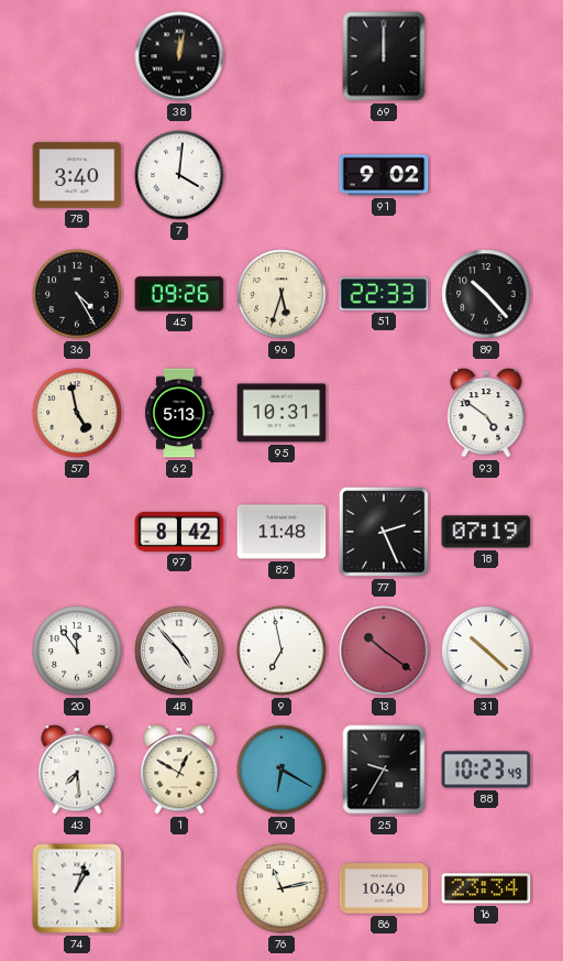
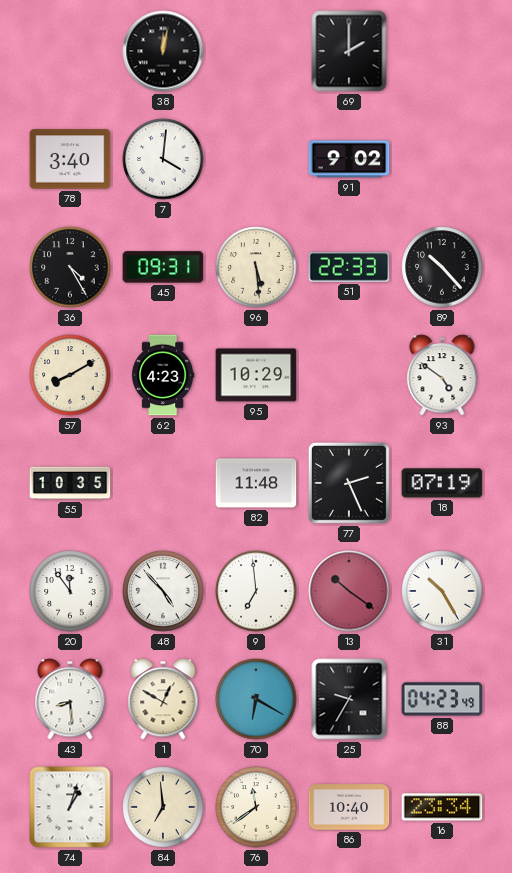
69: 12:00 -> 2:00 (349, 51)
45: 09:26 -> 09:31 (163, 267)
96: 5:33 -> 5:29 (256, 267)
57: 4:58 -> 8:10 (70, 375)
62: 5:13 -> 4:23 (163, 375)
95: 10:31 -> 10:29 (256, 375)
55: none -> 10:35 (70, 483)
97: 8:42 -> none (179, 532)
9: 6:58 -> 6:59 (256, 591)
31: 10:22 -> 10:25 (442, 591)
43: 7:29 -> 8:29 (70, 699)
88: 10:23 -> 04:23 (442, 699)
84: none -> 6:59 (163, 807)
76: 11:13 -> 11:39 (256, 807)
